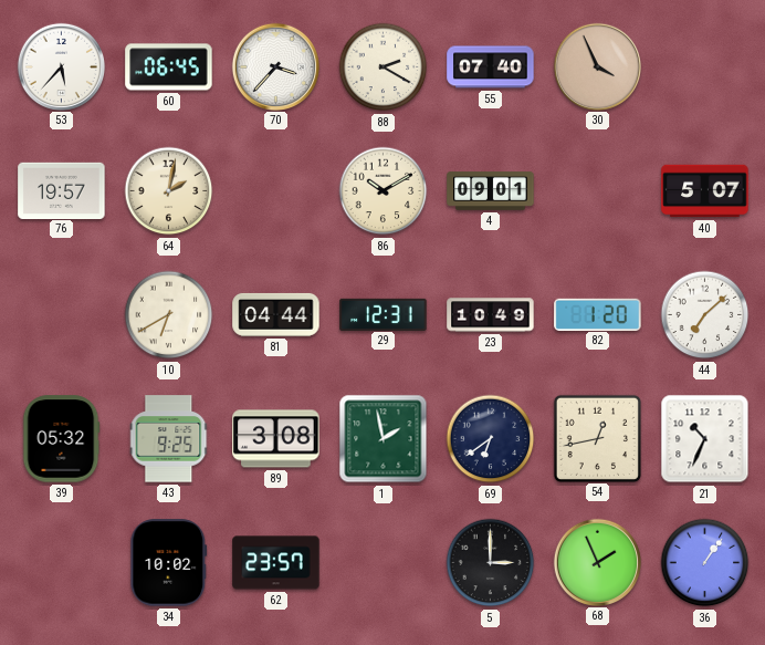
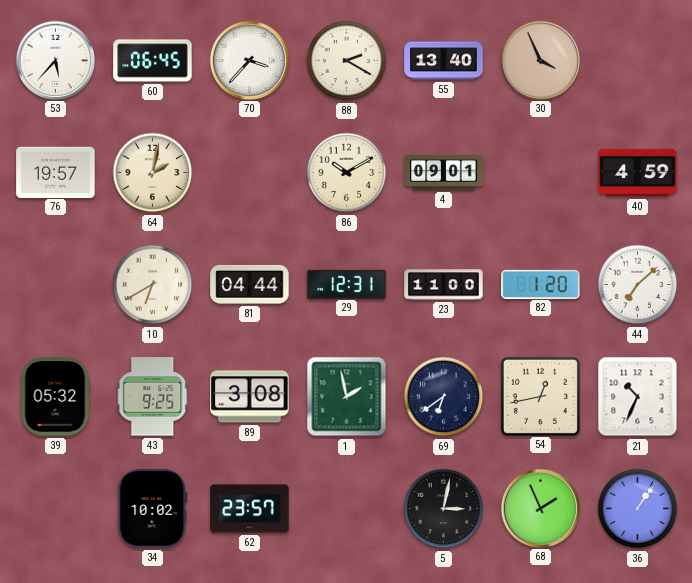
55: 07:40 -> 13:40 (444, 61)
40: 5:07 -> 4:59 (638, 173)
23: 10:49 -> 11:00 (444, 285)
5: 3:00 -> 3:02 (444, 509)
